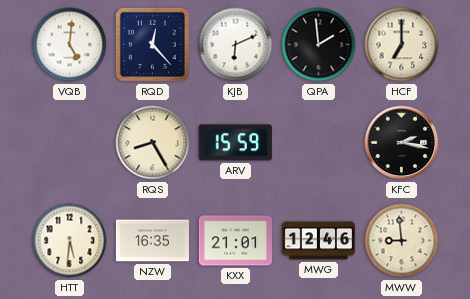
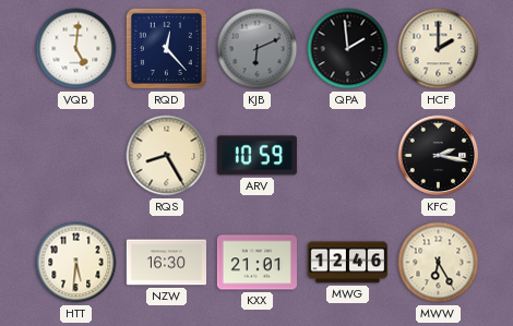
KJB dial: white -> grey (258, 49)
HCF: 7:00 -> 2:00 (439, 49)
ARV: 15:59 -> 10:59 (256, 156)
NZW: 16:35 -> 16:30 (166, 263)
MWW: 8:59 -> 6:25 (439, 263)
